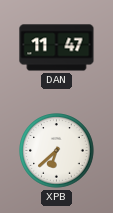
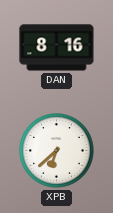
DAN: 11:47 -> 8:16 (57, 48)
